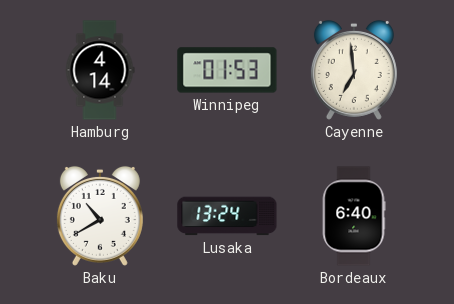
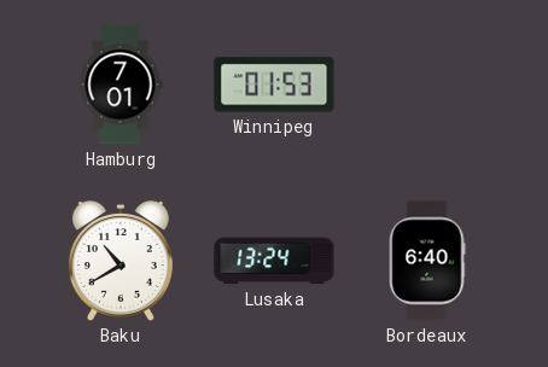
Hamburg: 4:14 -> 7:01 (121, 85)
Cayenne: 6:59 -> none (354, 70)
